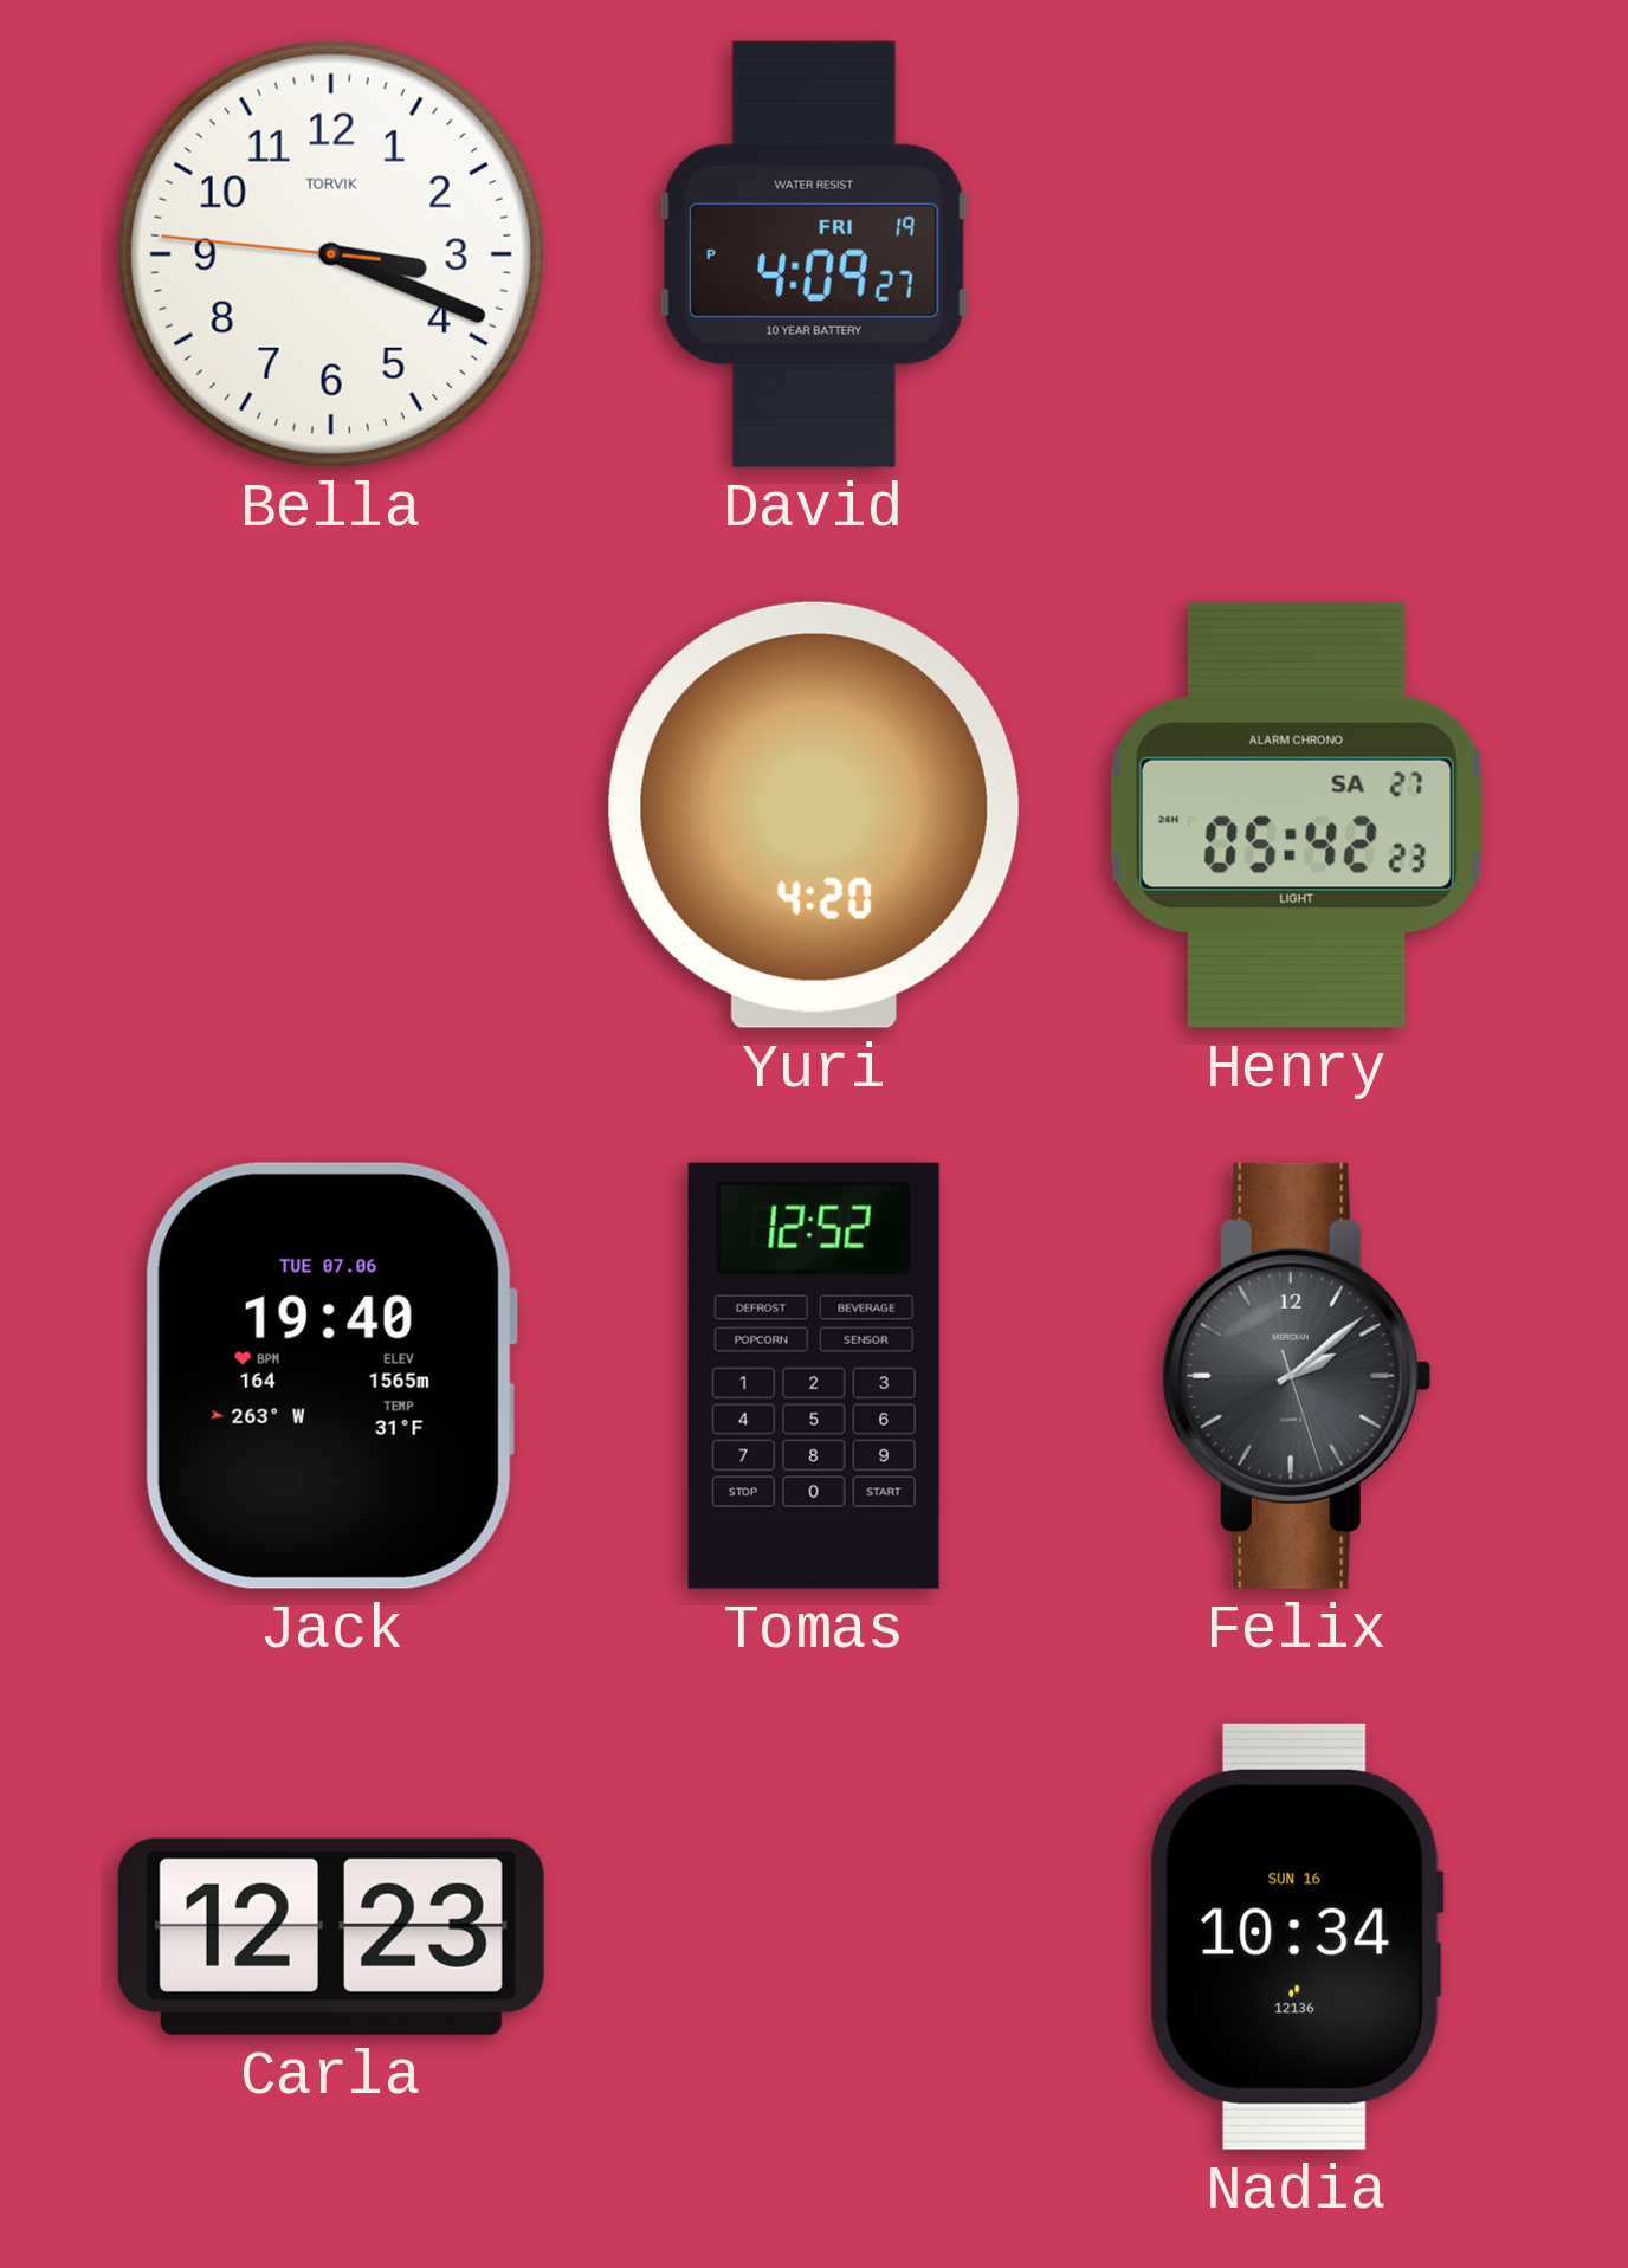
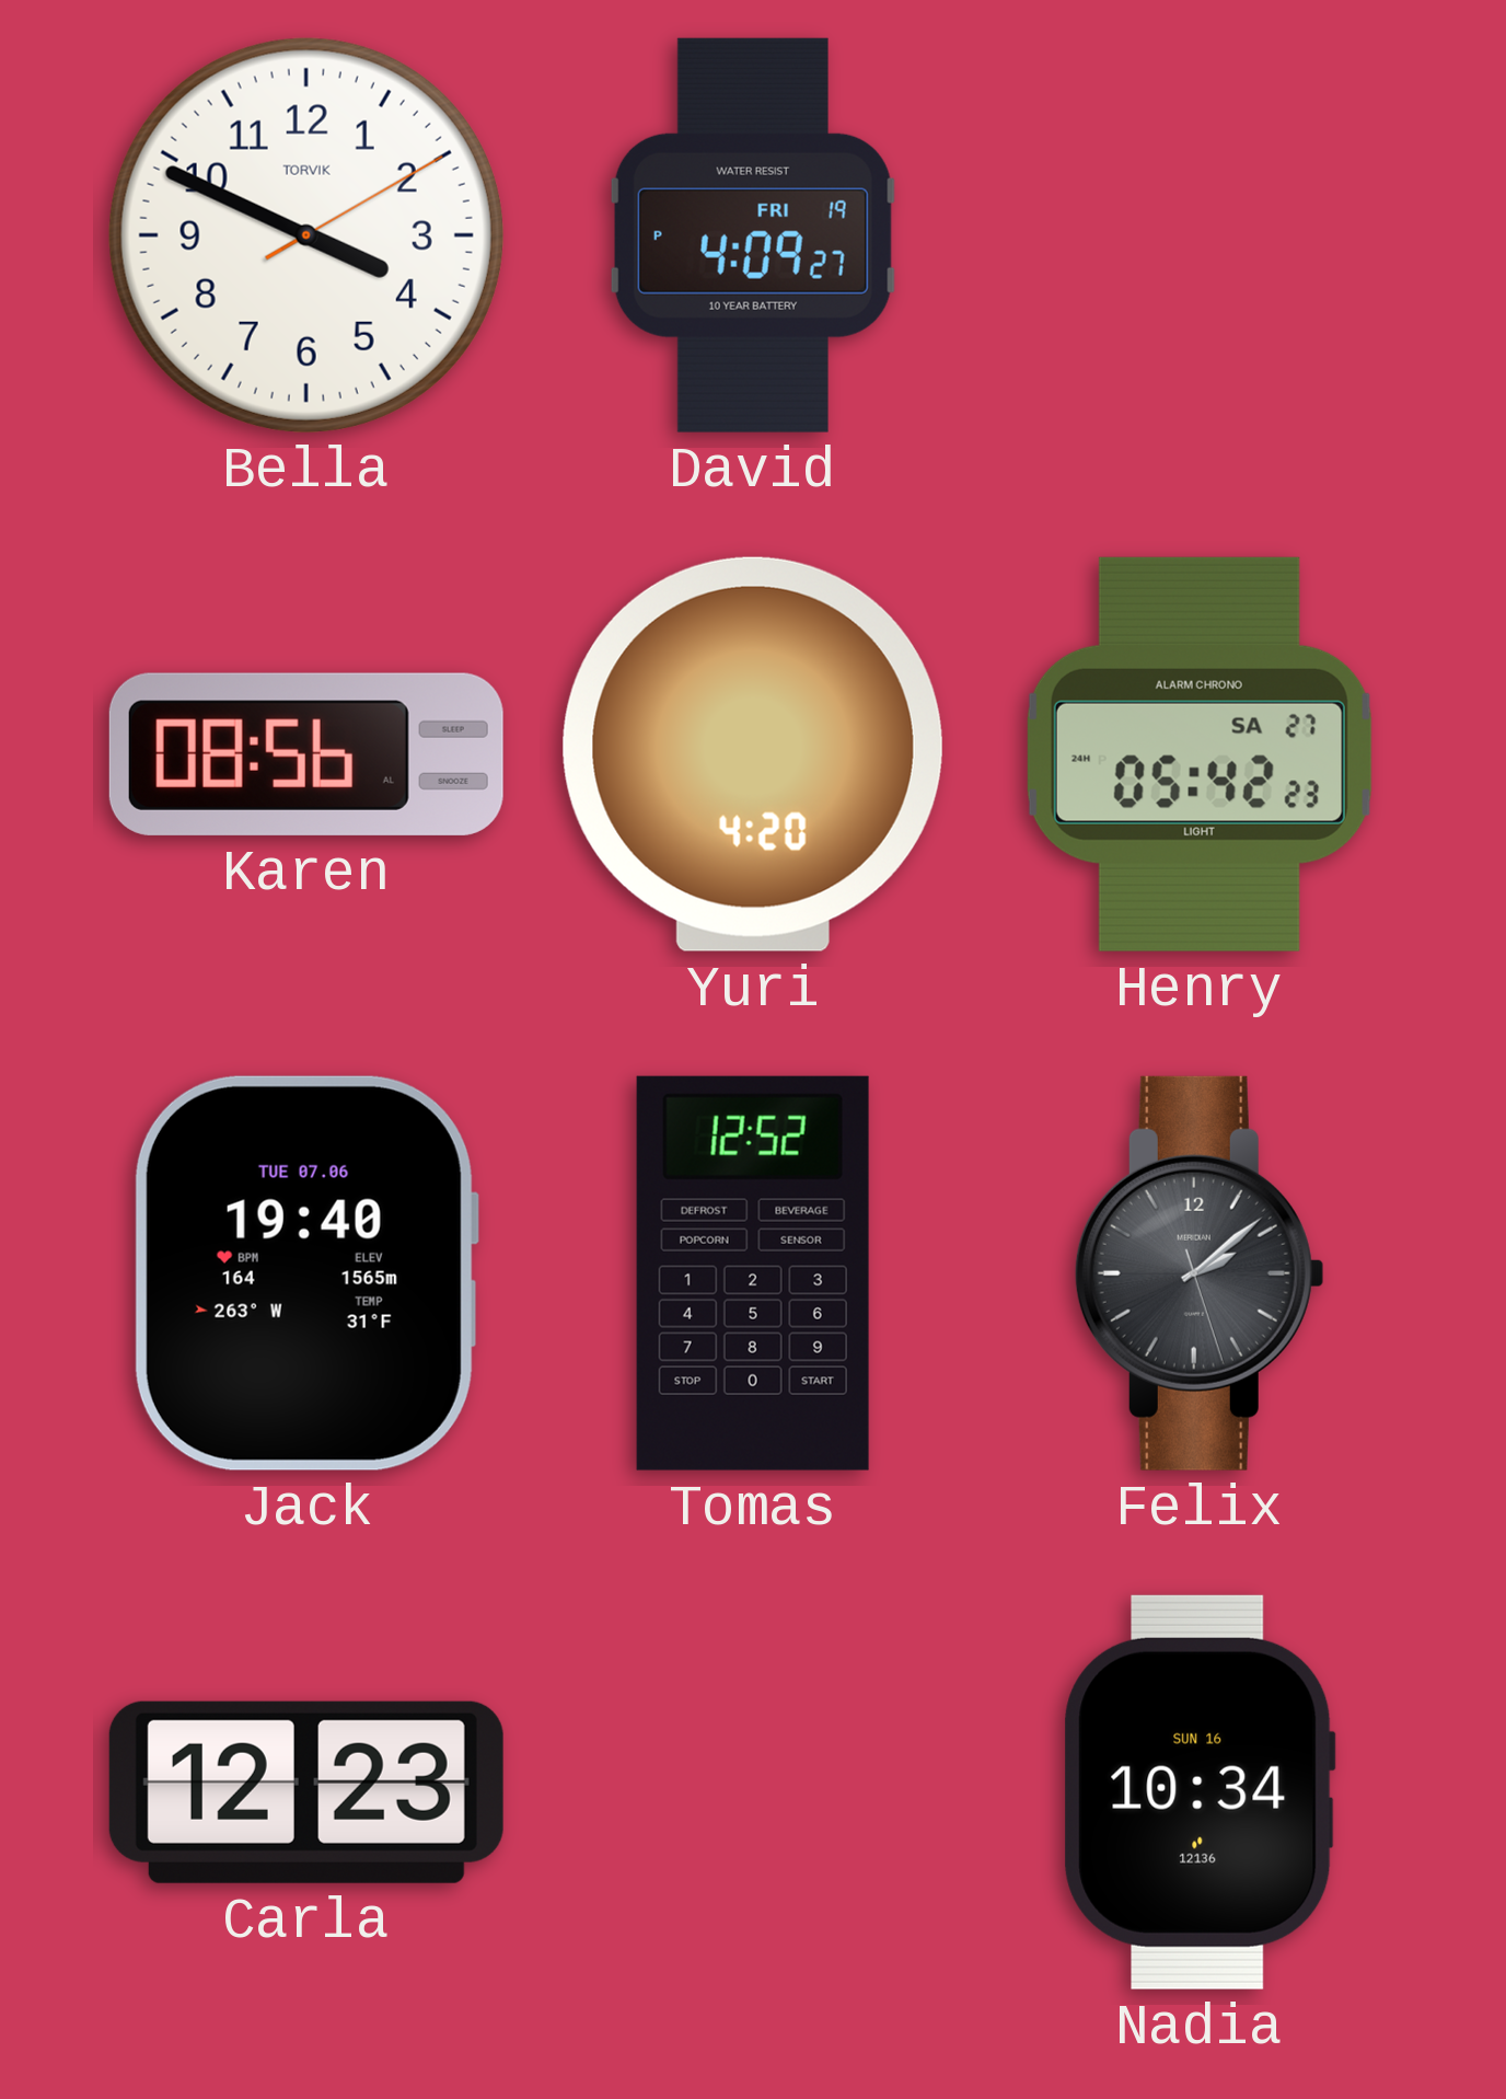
Bella: 3:18 -> 3:49 (306, 235)
Karen: none -> 08:56 (306, 754)
